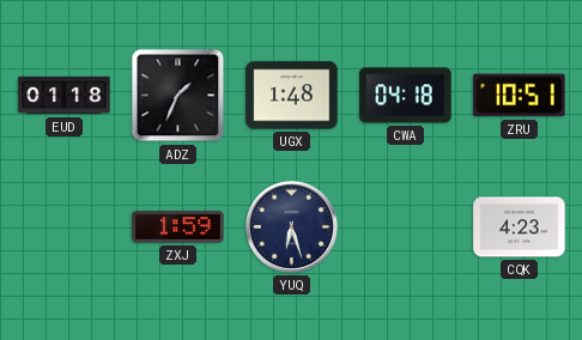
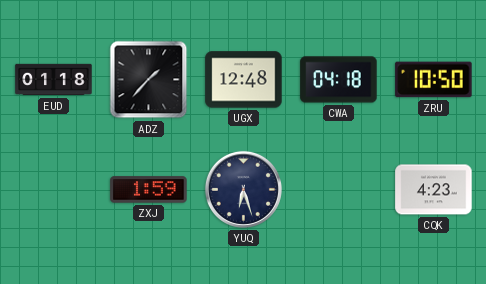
ADZ: 1:34 -> 1:37 (149, 80)
UGX: 1:48 -> 12:48 (244, 80)
ZRU: 10:51 -> 10:50 (434, 80)
